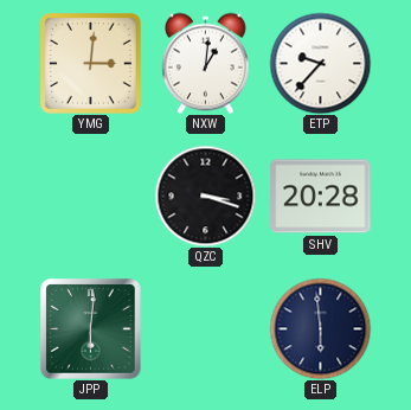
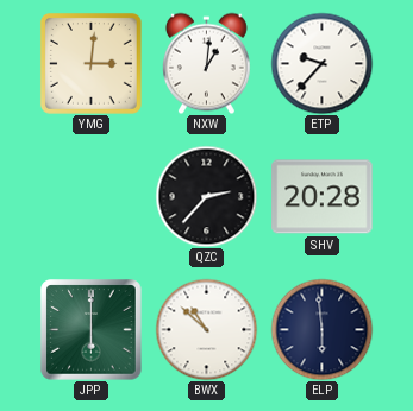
QZC: 3:18 -> 2:37 (206, 196)
JPP: 6:01 -> 6:00 (92, 330)
BWX: none -> 10:52 (206, 329)
